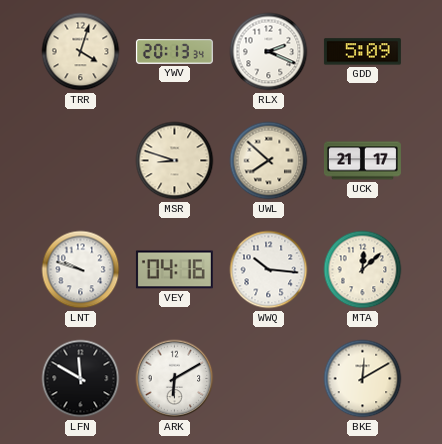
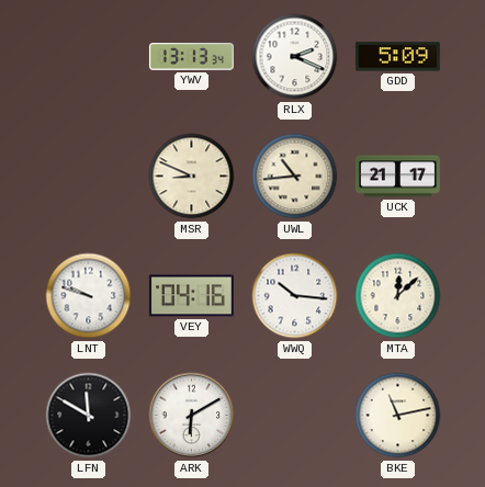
TRR: 4:03 -> none (81, 52)
YWV: 20:13 -> 13:13 (191, 57)
MSR: 8:48 -> 8:49 (192, 177)
UWL: 7:52 -> 10:44 (295, 177)
BKE: 12:10 -> 11:13 (398, 416)
